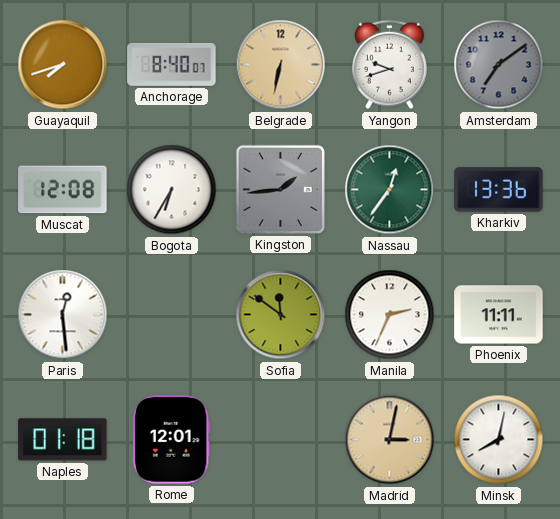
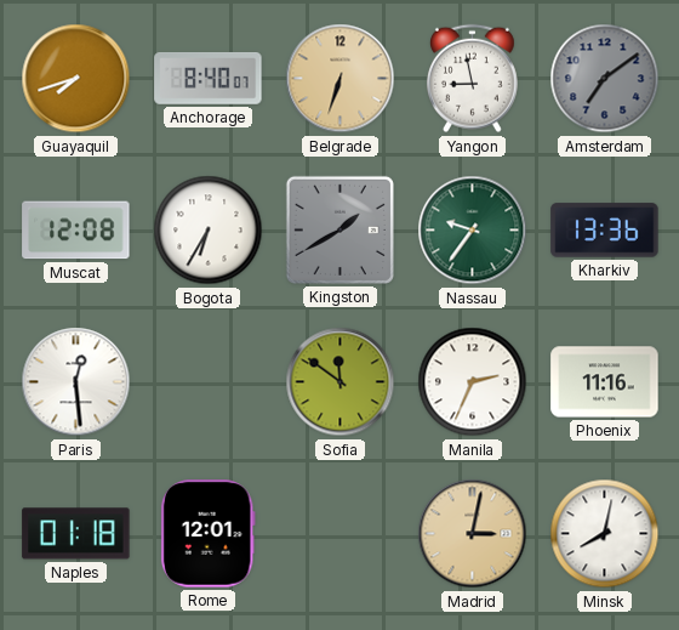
Belgrade: 6:32 -> 6:33 (341, 79)
Yangon: 9:42 -> 8:58 (472, 79)
Kingston: 1:44 -> 1:40 (339, 229)
Nassau: 12:36 -> 9:36 (473, 231)
Phoenix: 11:11 -> 11:16 (605, 382)
